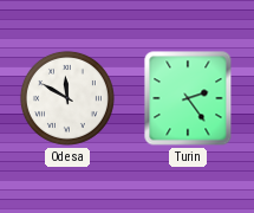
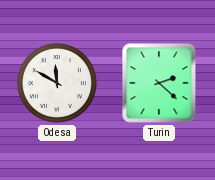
Turin: 2:24 -> 2:22 (159, 83)
